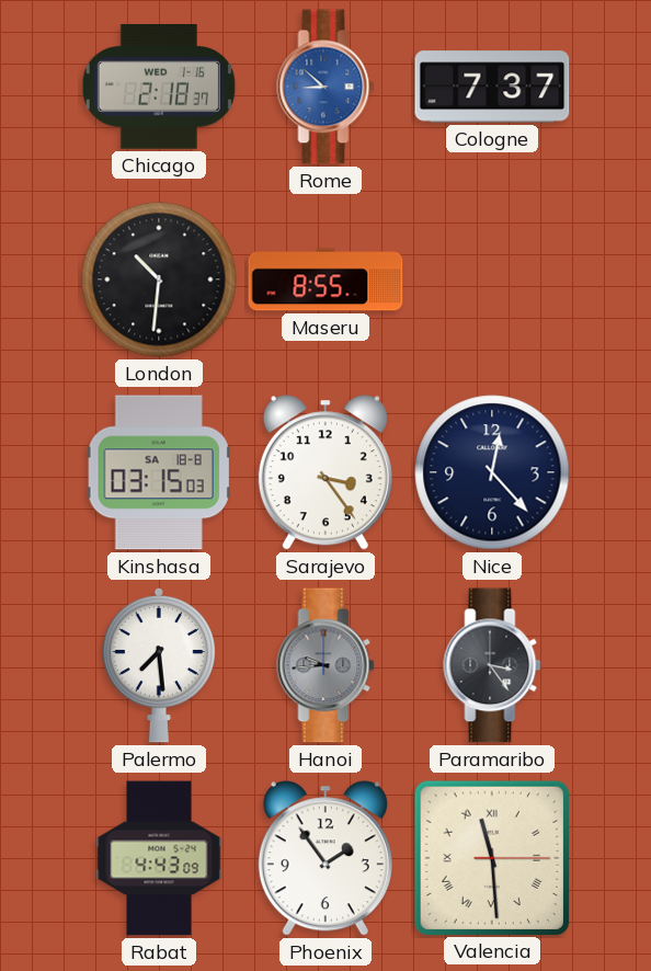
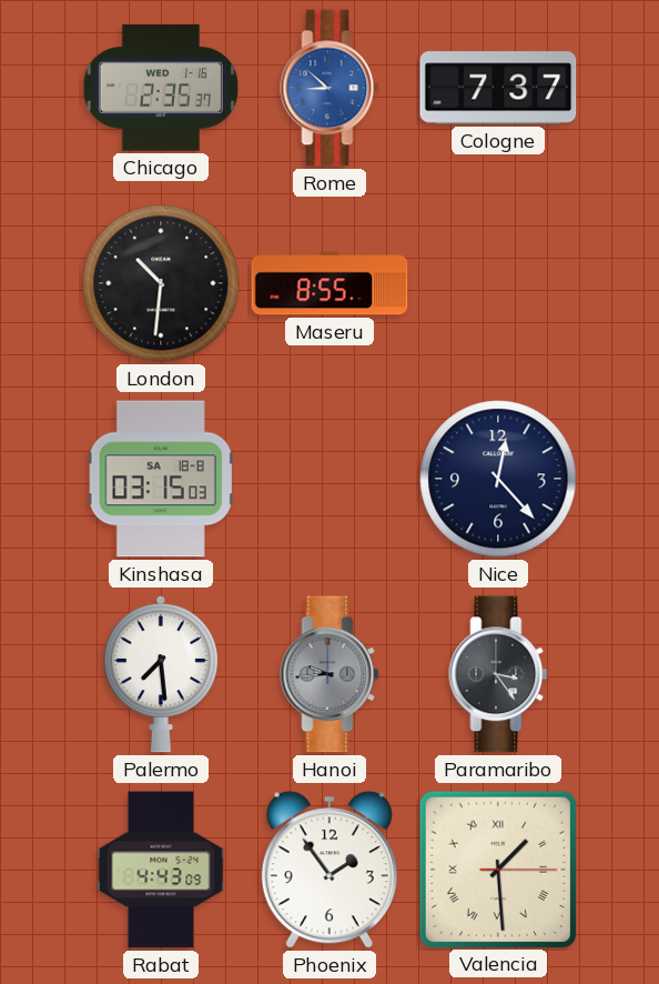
Chicago: 2:18 -> 2:35 (161, 88)
Sarajevo: 3:24 -> none (325, 472)
Valencia: 11:29 -> 1:29 (497, 868)
